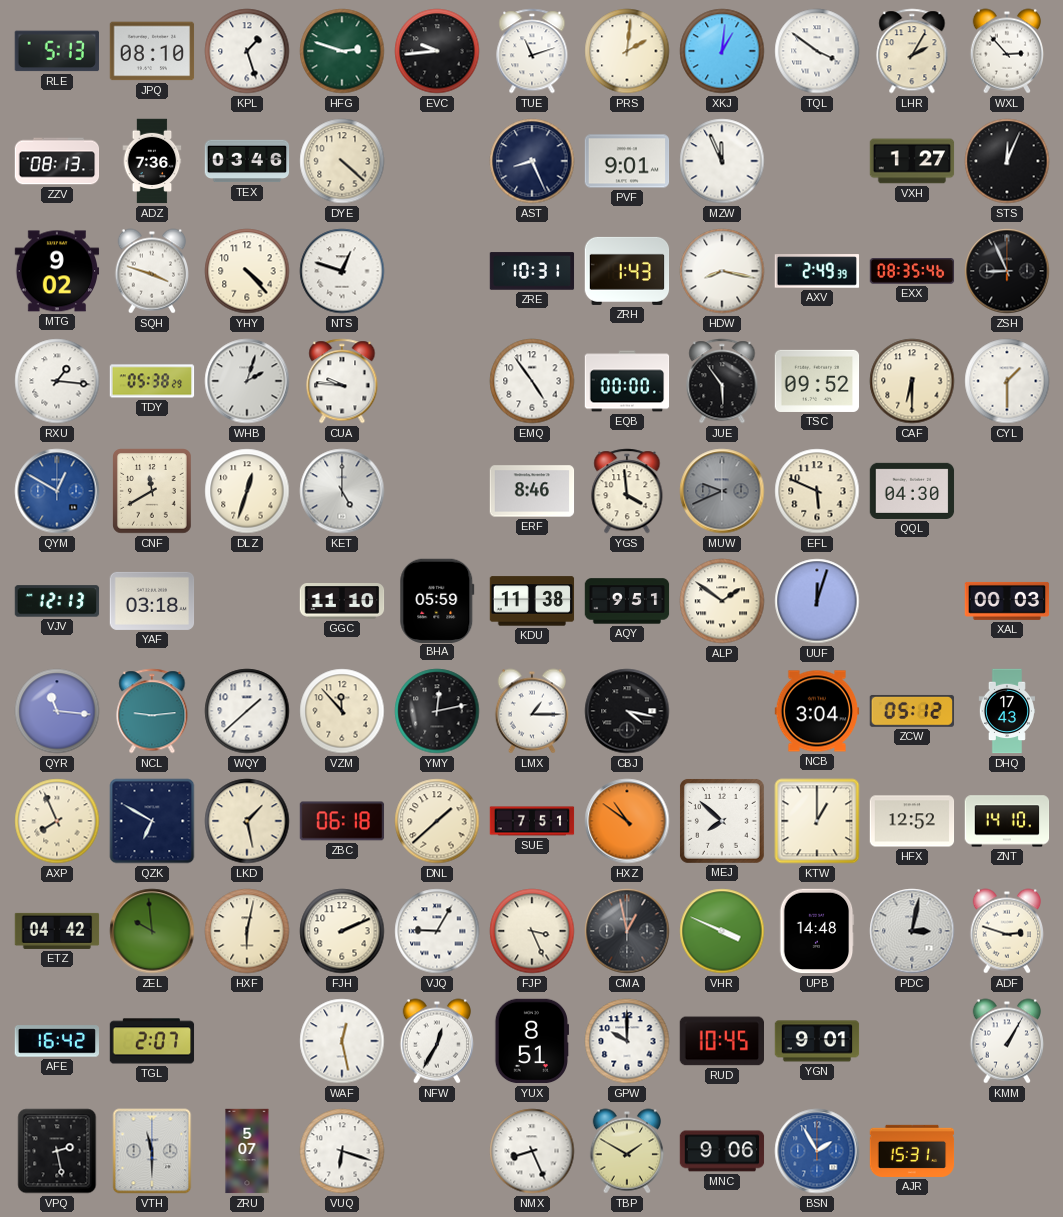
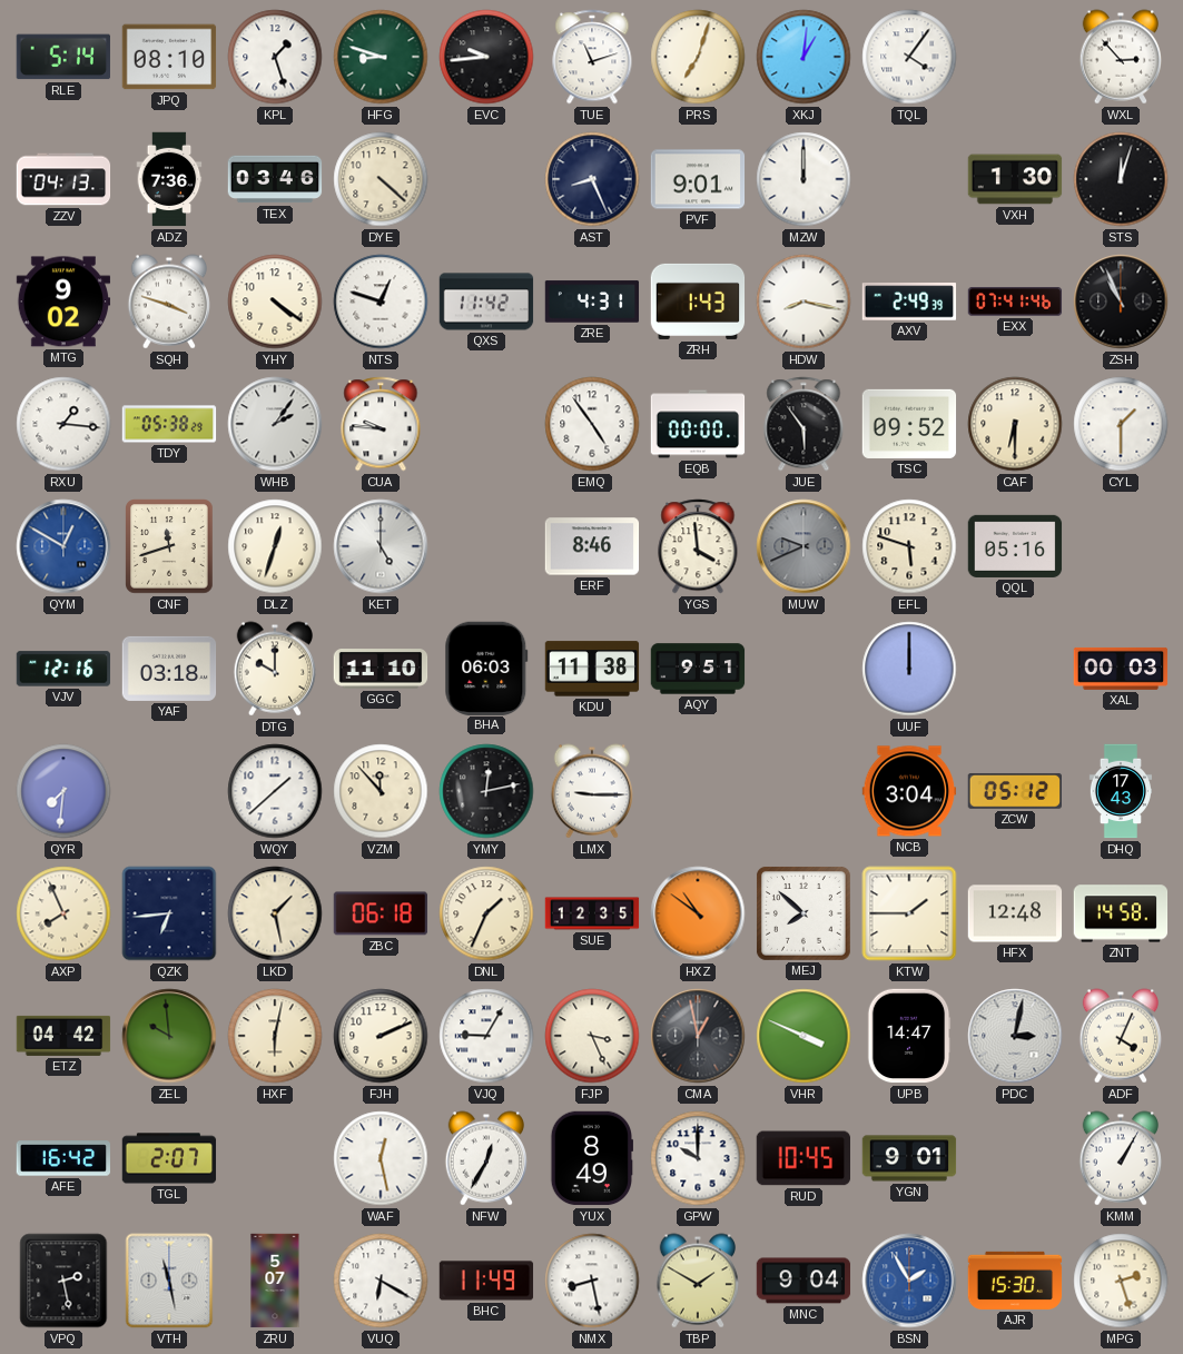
RLE: 5:13 -> 5:14 (62, 57)
HFG: 2:48 -> 8:48 (381, 57)
PRS: 2:01 -> 7:03 (698, 57)
TQL: 3:51 -> 4:06 (909, 57)
LHR: 2:05 -> none (912, 51)
ZZV: 08:13 -> 04:13 (63, 179)
MZW: 11:56 -> 12:00 (804, 179)
VXH: 1:27 -> 1:30 (1015, 179)
STS: 12:04 -> 12:03 (1121, 179)
YHY: 4:23 -> 4:21 (275, 302)
QXS: none -> 11:42 (486, 302)
ZRE: 10:31 -> 4:31 (592, 302)
EXX: 08:35 -> 07:41 (1015, 302)
ZSH: 8:56 -> 10:56 (1121, 302)
WHB: 2:03 -> 2:06 (275, 424)
CNF: 11:40 -> 11:42 (170, 546)
EFL: 5:49 -> 5:48 (909, 546)
QQL: 04:30 -> 05:16 (1015, 546)
VJV: 12:13 -> 12:16 (63, 669)
DTG: none -> 10:00 (274, 669)
BHA: 05:59 -> 06:03 (486, 668)
ALP: 1:51 -> none (722, 601)
UUF: 12:03 -> 12:00 (909, 669)
QYR: 11:16 -> 7:31 (63, 791)
NCL: 9:14 -> none (152, 711)
LMX: 1:15 -> 9:15 (591, 791)
CBJ: 4:17 -> none (627, 711)
QZK: 6:50 -> 6:44 (169, 913)
DNL: 1:38 -> 1:34 (486, 913)
SUE: 7:51 -> 12:35 (592, 913)
KTW: 1:00 -> 1:45 (909, 913)
HFX: 12:52 -> 12:48 (1015, 913)
ZNT: 14:10 -> 14:58 (1121, 913)
UPB: 14:48 -> 14:47 (909, 1036)
ADF: 2:48 -> 4:04 (1120, 1036)
YUX: 8:51 -> 8:49 (591, 1158)
VTH: 11:30 -> 11:28 (169, 1281)
VUQ: 6:18 -> 6:20 (381, 1281)
BHC: none -> 11:49 (486, 1281)
NMX: 8:26 -> 8:28 (592, 1281)
MNC: 9:06 -> 9:04 (804, 1281)
AJR: 15:31 -> 15:30 (1015, 1281)
MPG: none -> 2:27 (1121, 1281)
